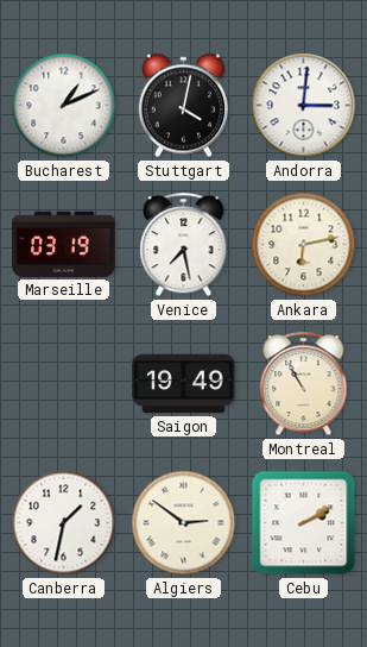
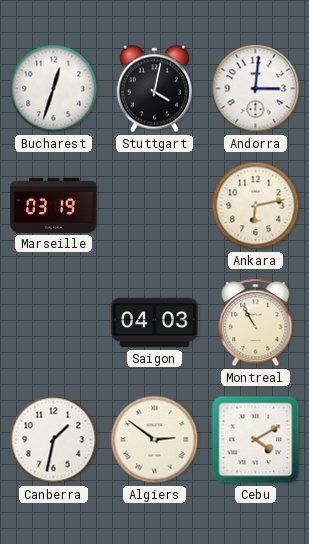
Bucharest: 1:11 -> 12:33 (54, 89)
Venice: 7:28 -> none (184, 245)
Saigon: 19:49 -> 04:03 (155, 323)
Cebu: 2:10 -> 4:10 (256, 440)
